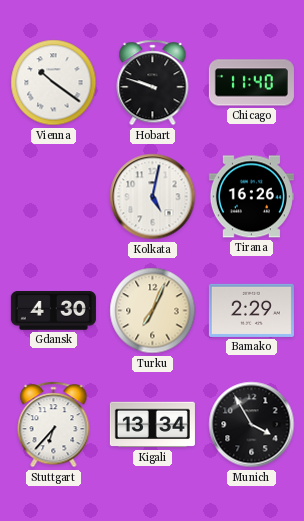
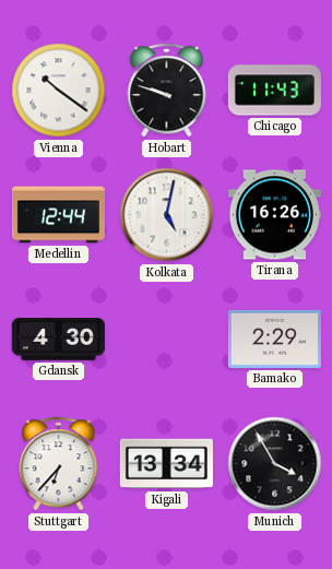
Chicago: 11:40 -> 11:43 (274, 91)
Medellin: none -> 12:44 (58, 215)
Turku: 7:04 -> none (153, 311)
